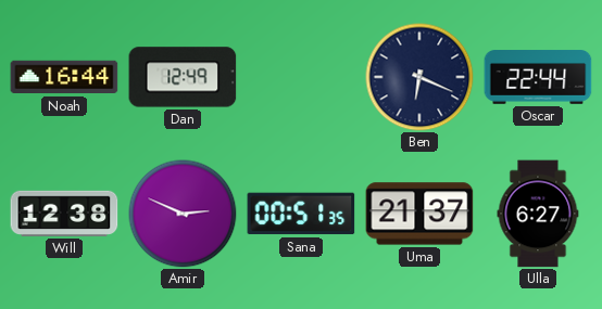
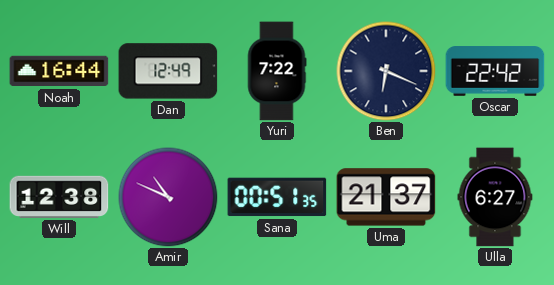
Yuri: none -> 7:22 (277, 71)
Oscar: 22:44 -> 22:42 (495, 71)
Amir: 2:49 -> 10:49 (168, 197)
